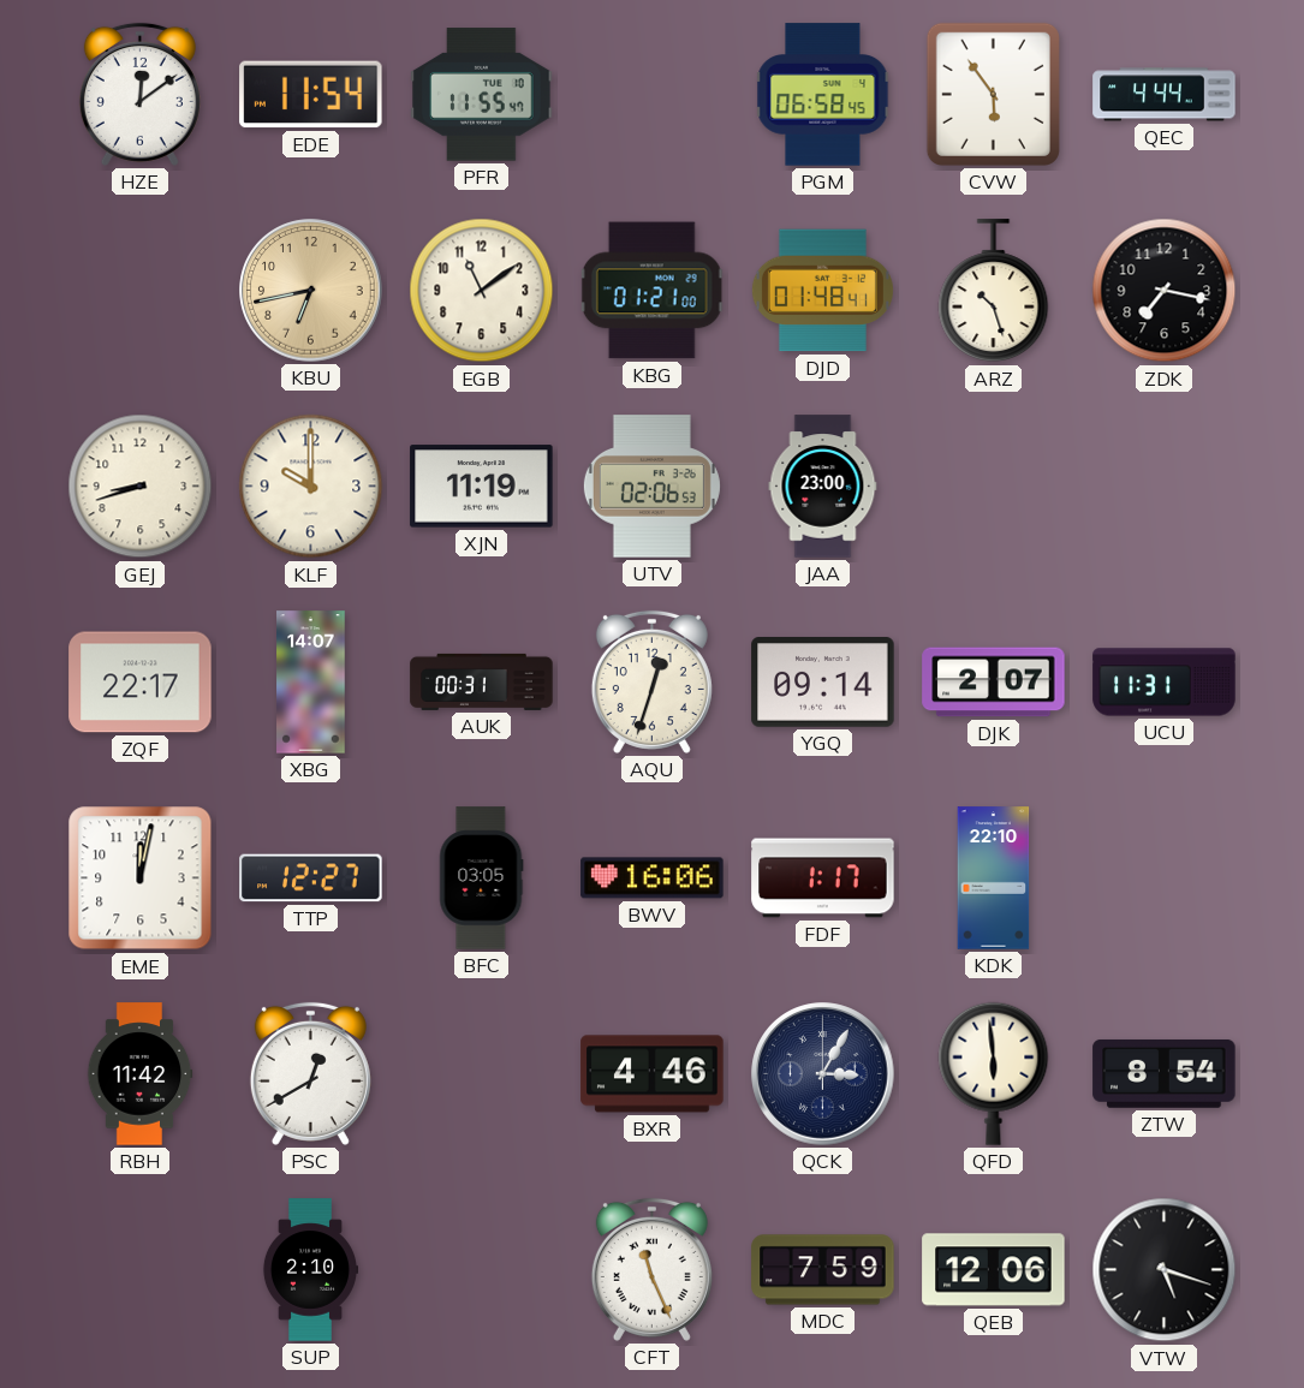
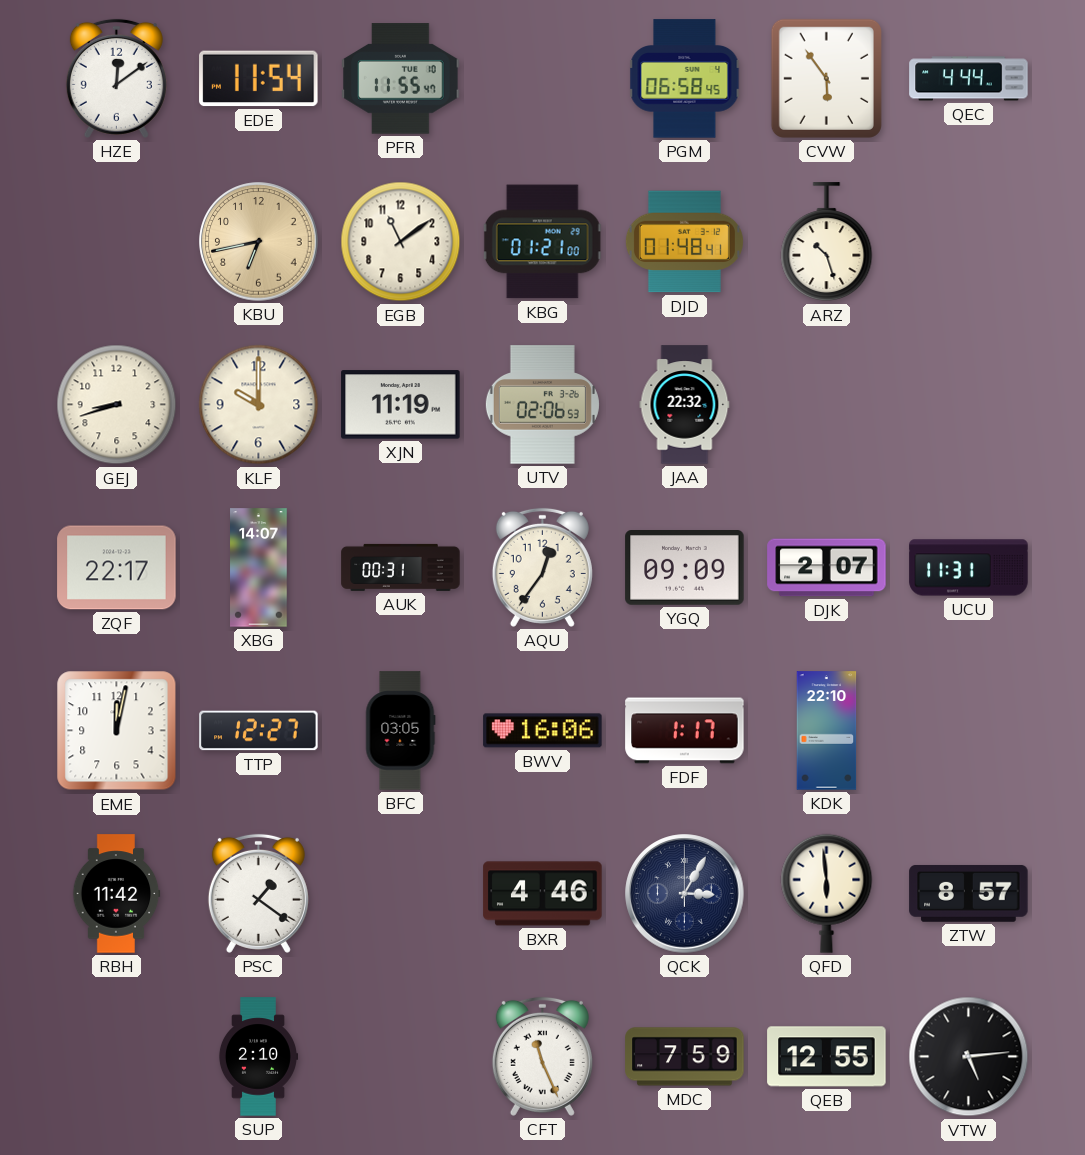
ZDK: 7:17 -> none (1165, 291)
JAA: 23:00 -> 22:32 (685, 405)
AQU: 12:33 -> 12:36 (542, 567)
YGQ: 09:14 -> 09:09 (685, 568)
PSC: 12:40 -> 1:21 (258, 893)
ZTW: 8:54 -> 8:57 (969, 893)
QEB: 12:06 -> 12:55 (827, 1057)
VTW: 5:18 -> 5:14 (969, 1057)
